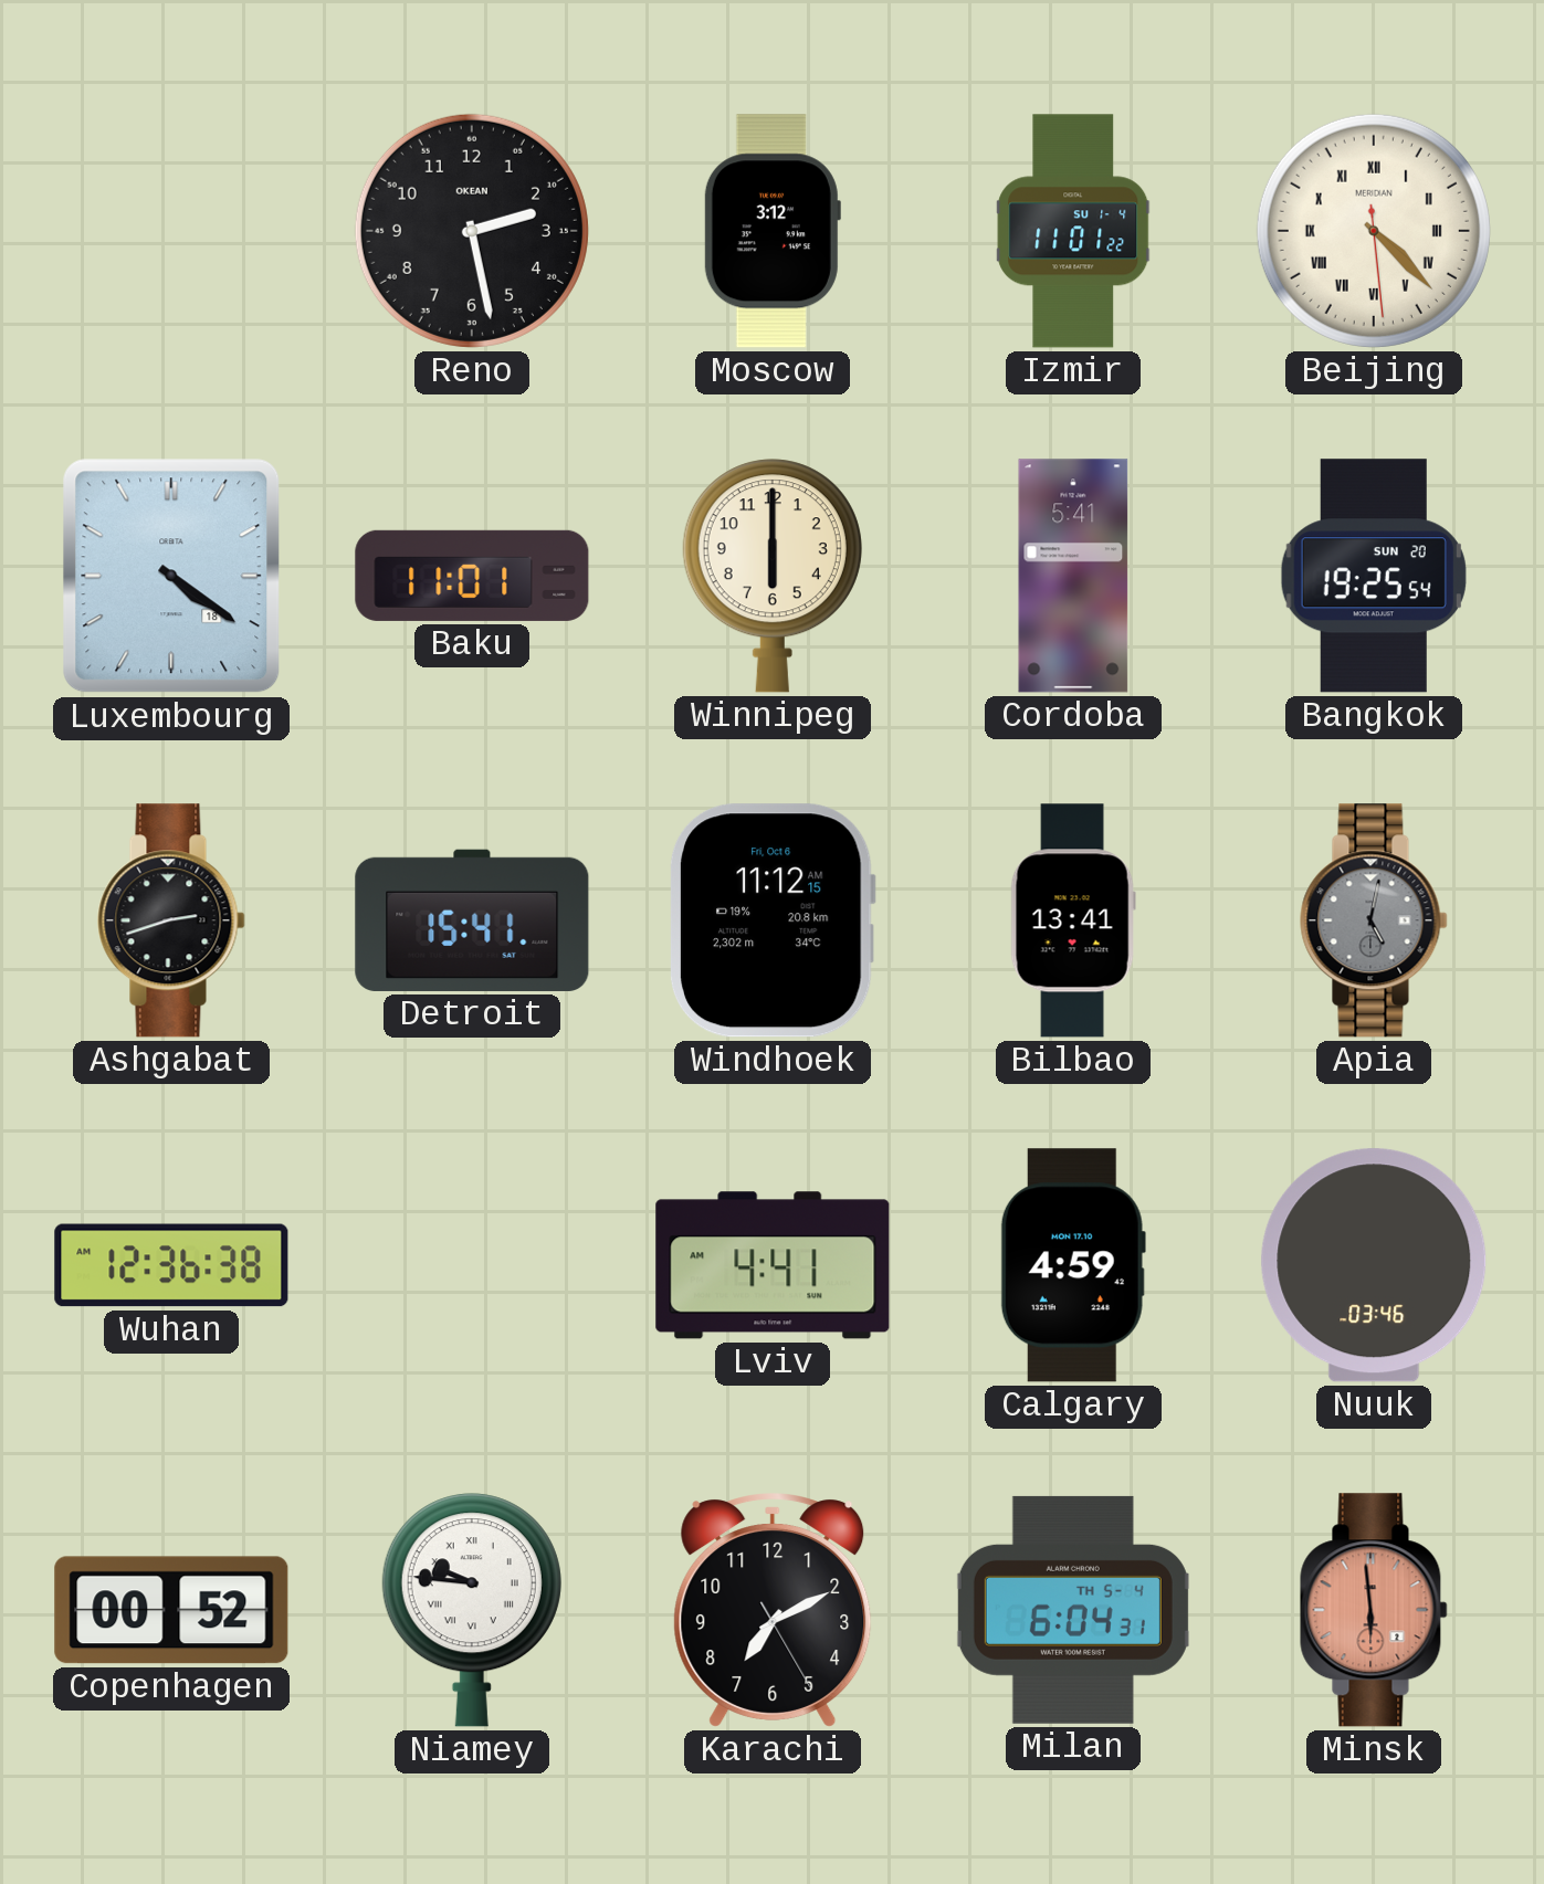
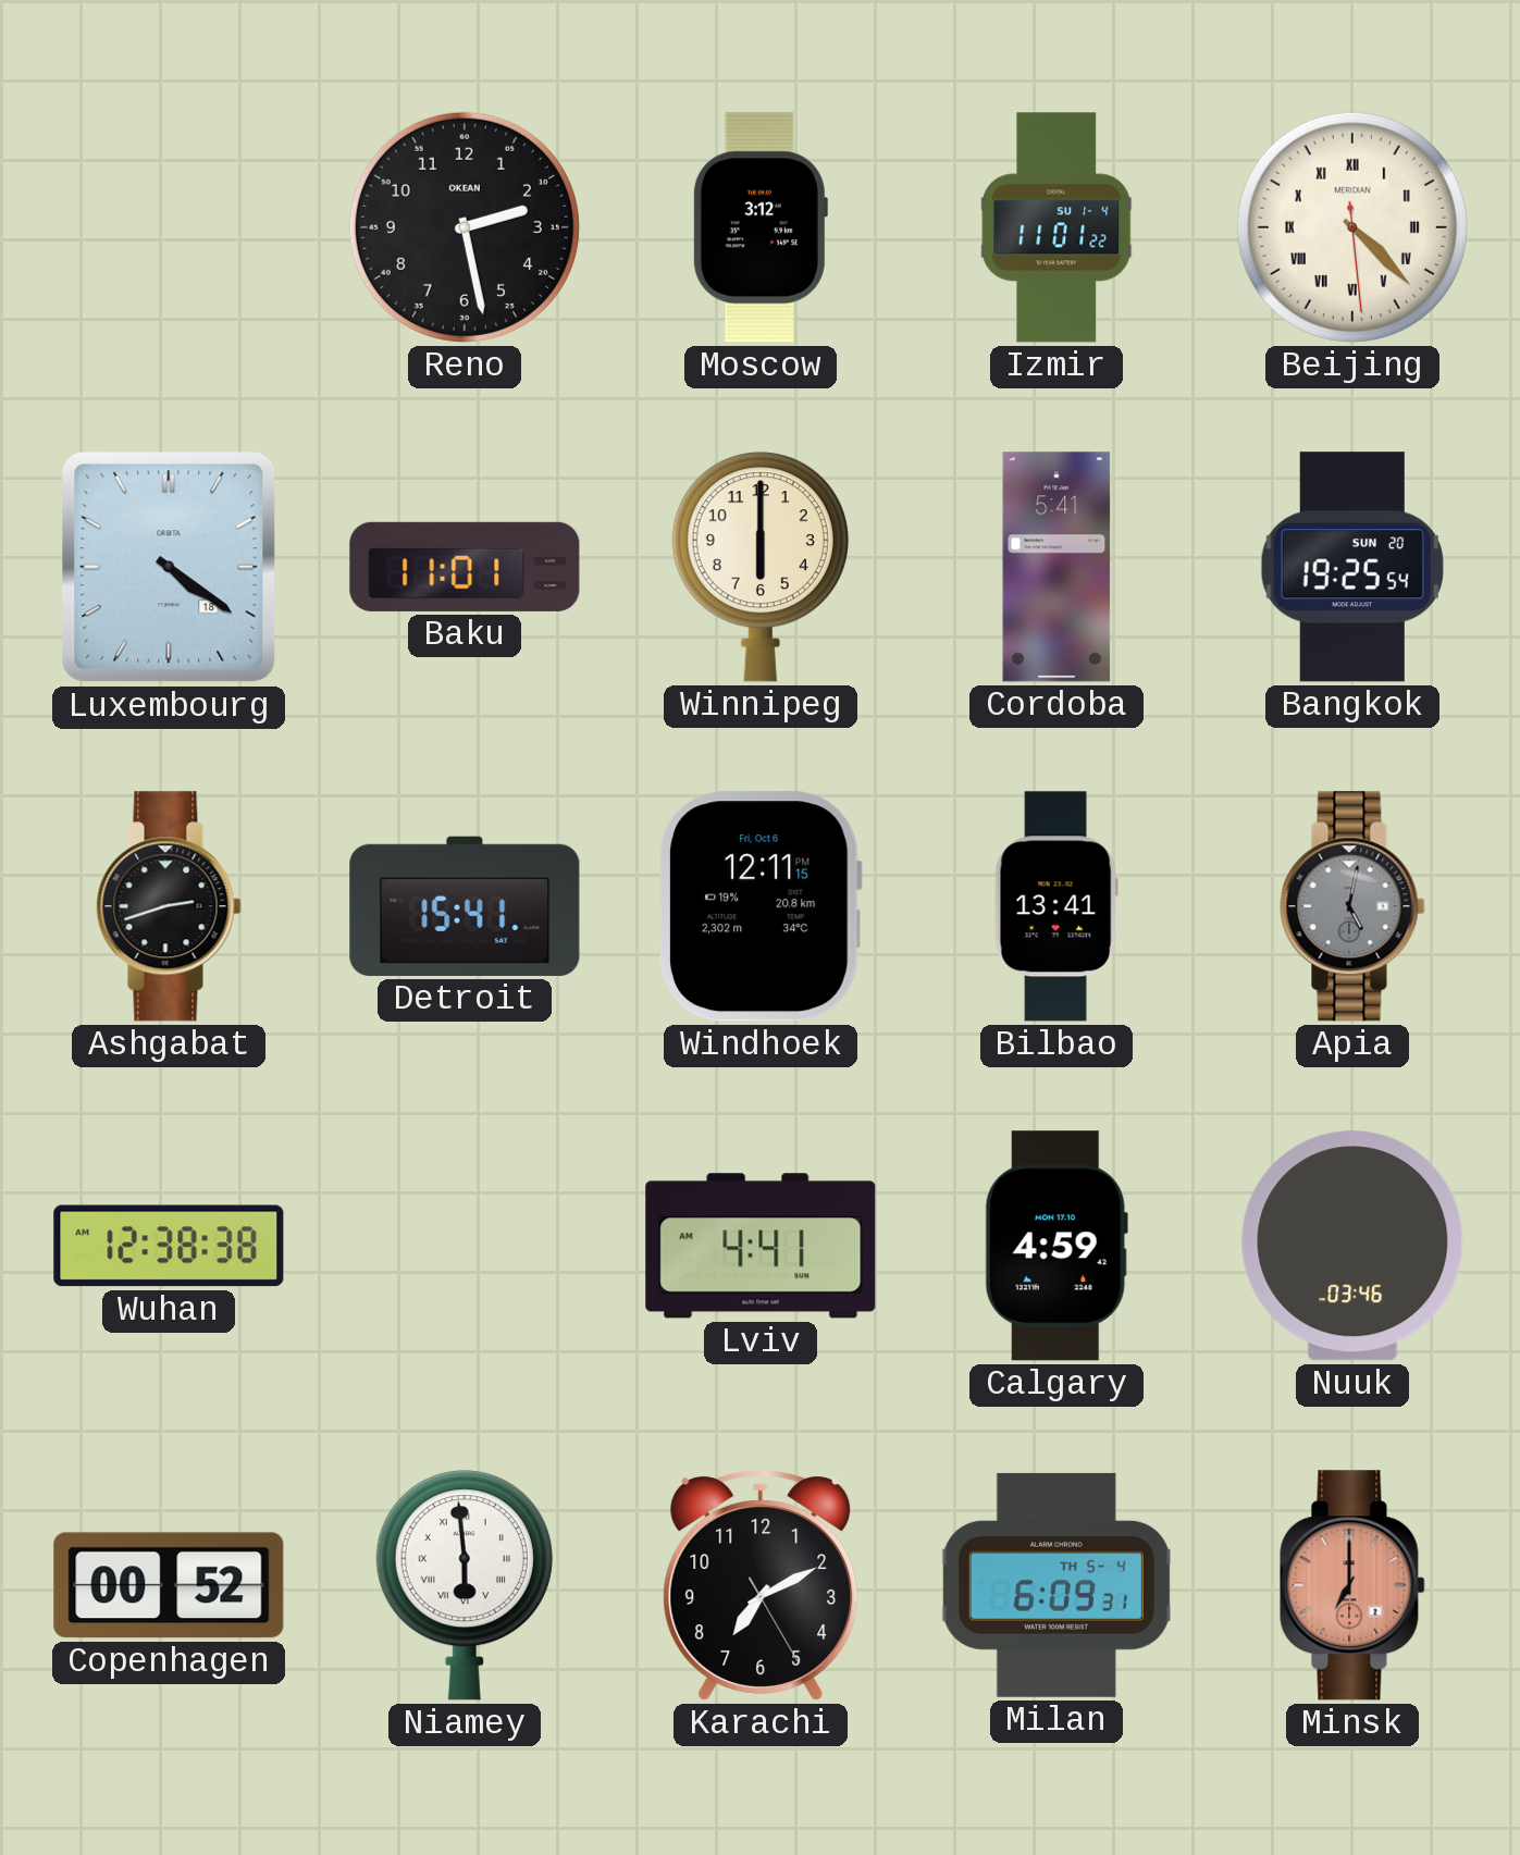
Windhoek: 11:12 -> 12:11 (761, 906)
Wuhan: 12:36 -> 12:38 (169, 1246)
Niamey: 9:46 -> 5:59 (465, 1585)
Milan: 6:04 -> 6:09 (1056, 1585)
Minsk: 5:59 -> 7:00 (1352, 1585)
